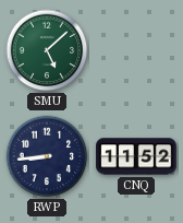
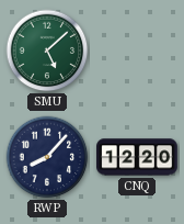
RWP: 8:44 -> 8:07 (47, 157)
CNQ: 11:52 -> 12:20 (137, 157)
